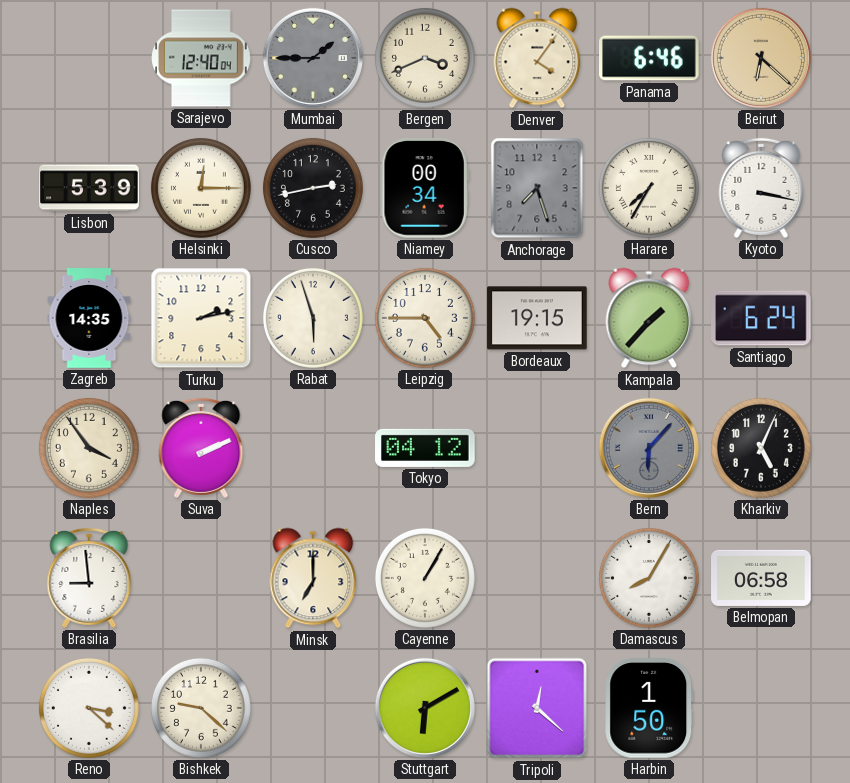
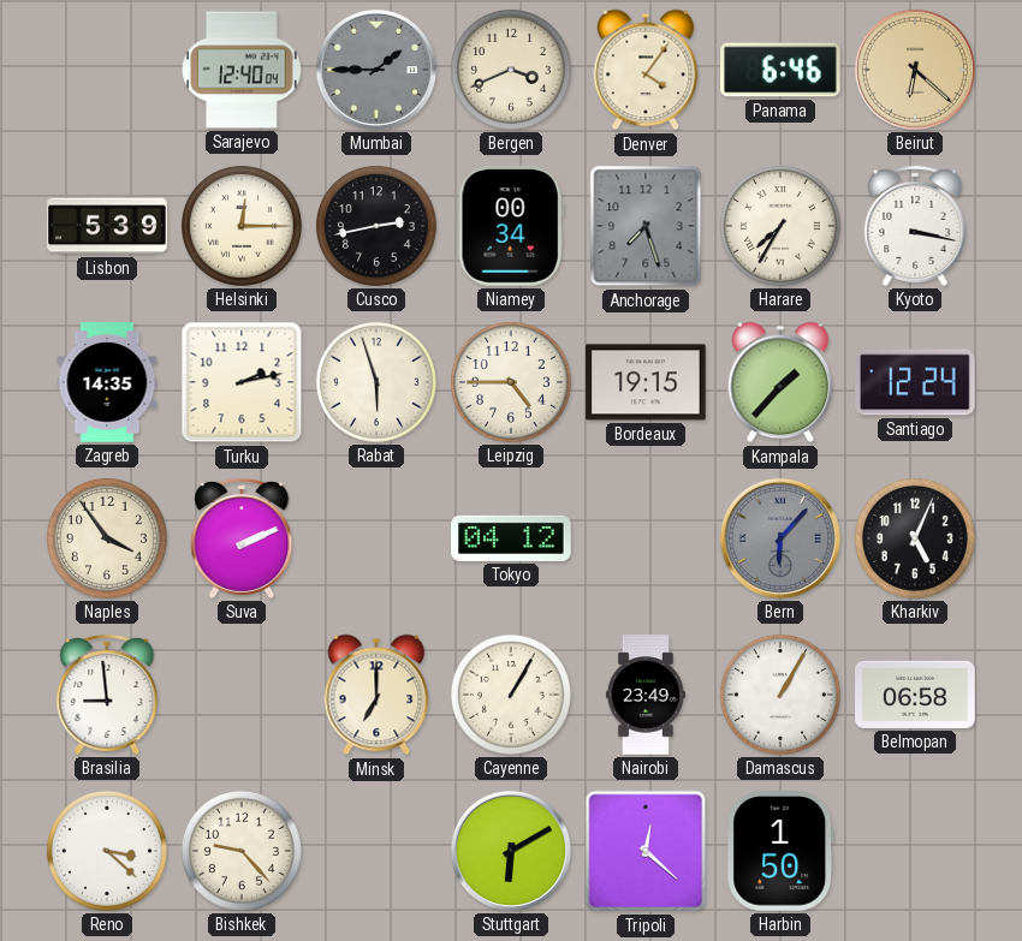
Santiago: 6:24 -> 12:24 (916, 382)
Nairobi: none -> 23:49 (646, 695)
Damascus: 8:05 -> 1:05 (780, 695)
Bishkek: 9:22 -> 9:23 (242, 851)
